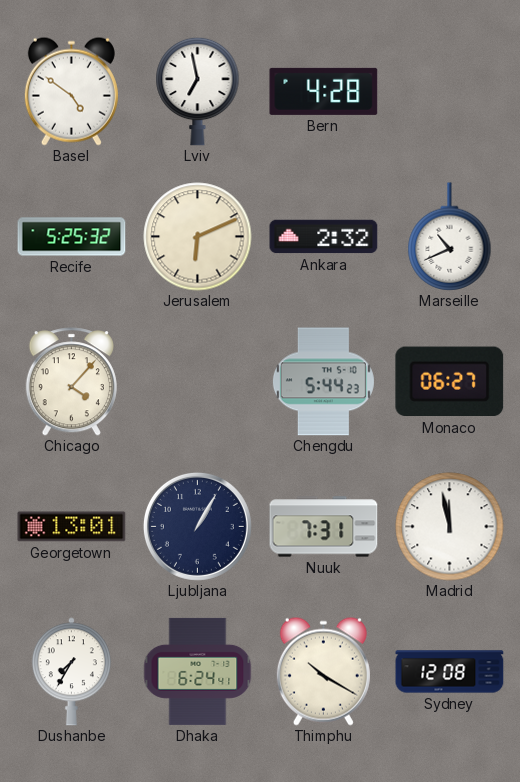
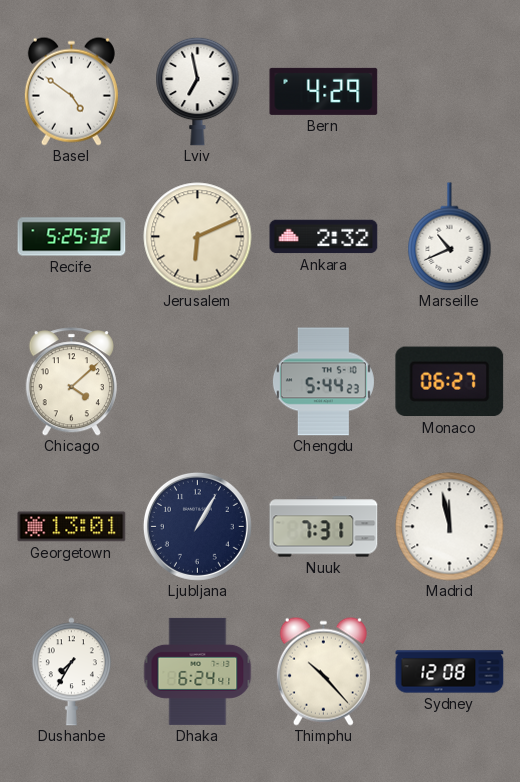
Bern: 4:28 -> 4:29 (324, 91)
Chicago: 4:07 -> 4:08 (71, 382)
Thimphu: 10:20 -> 10:23 (323, 671)
